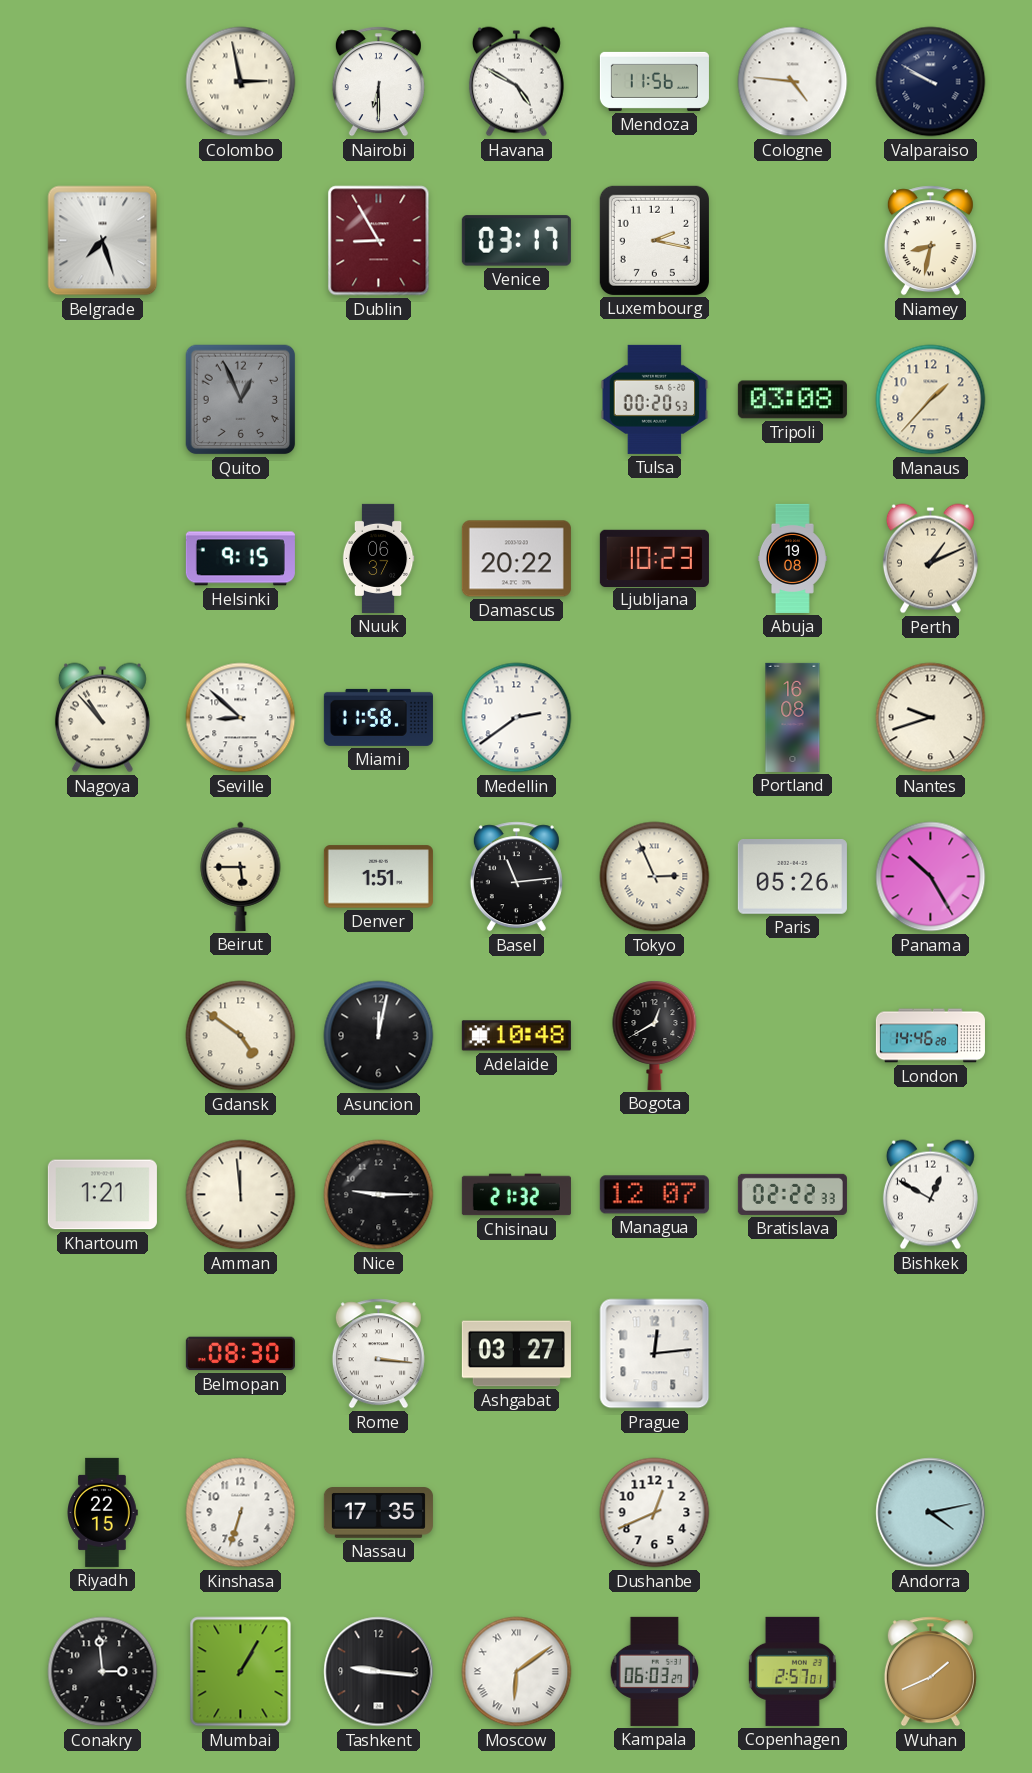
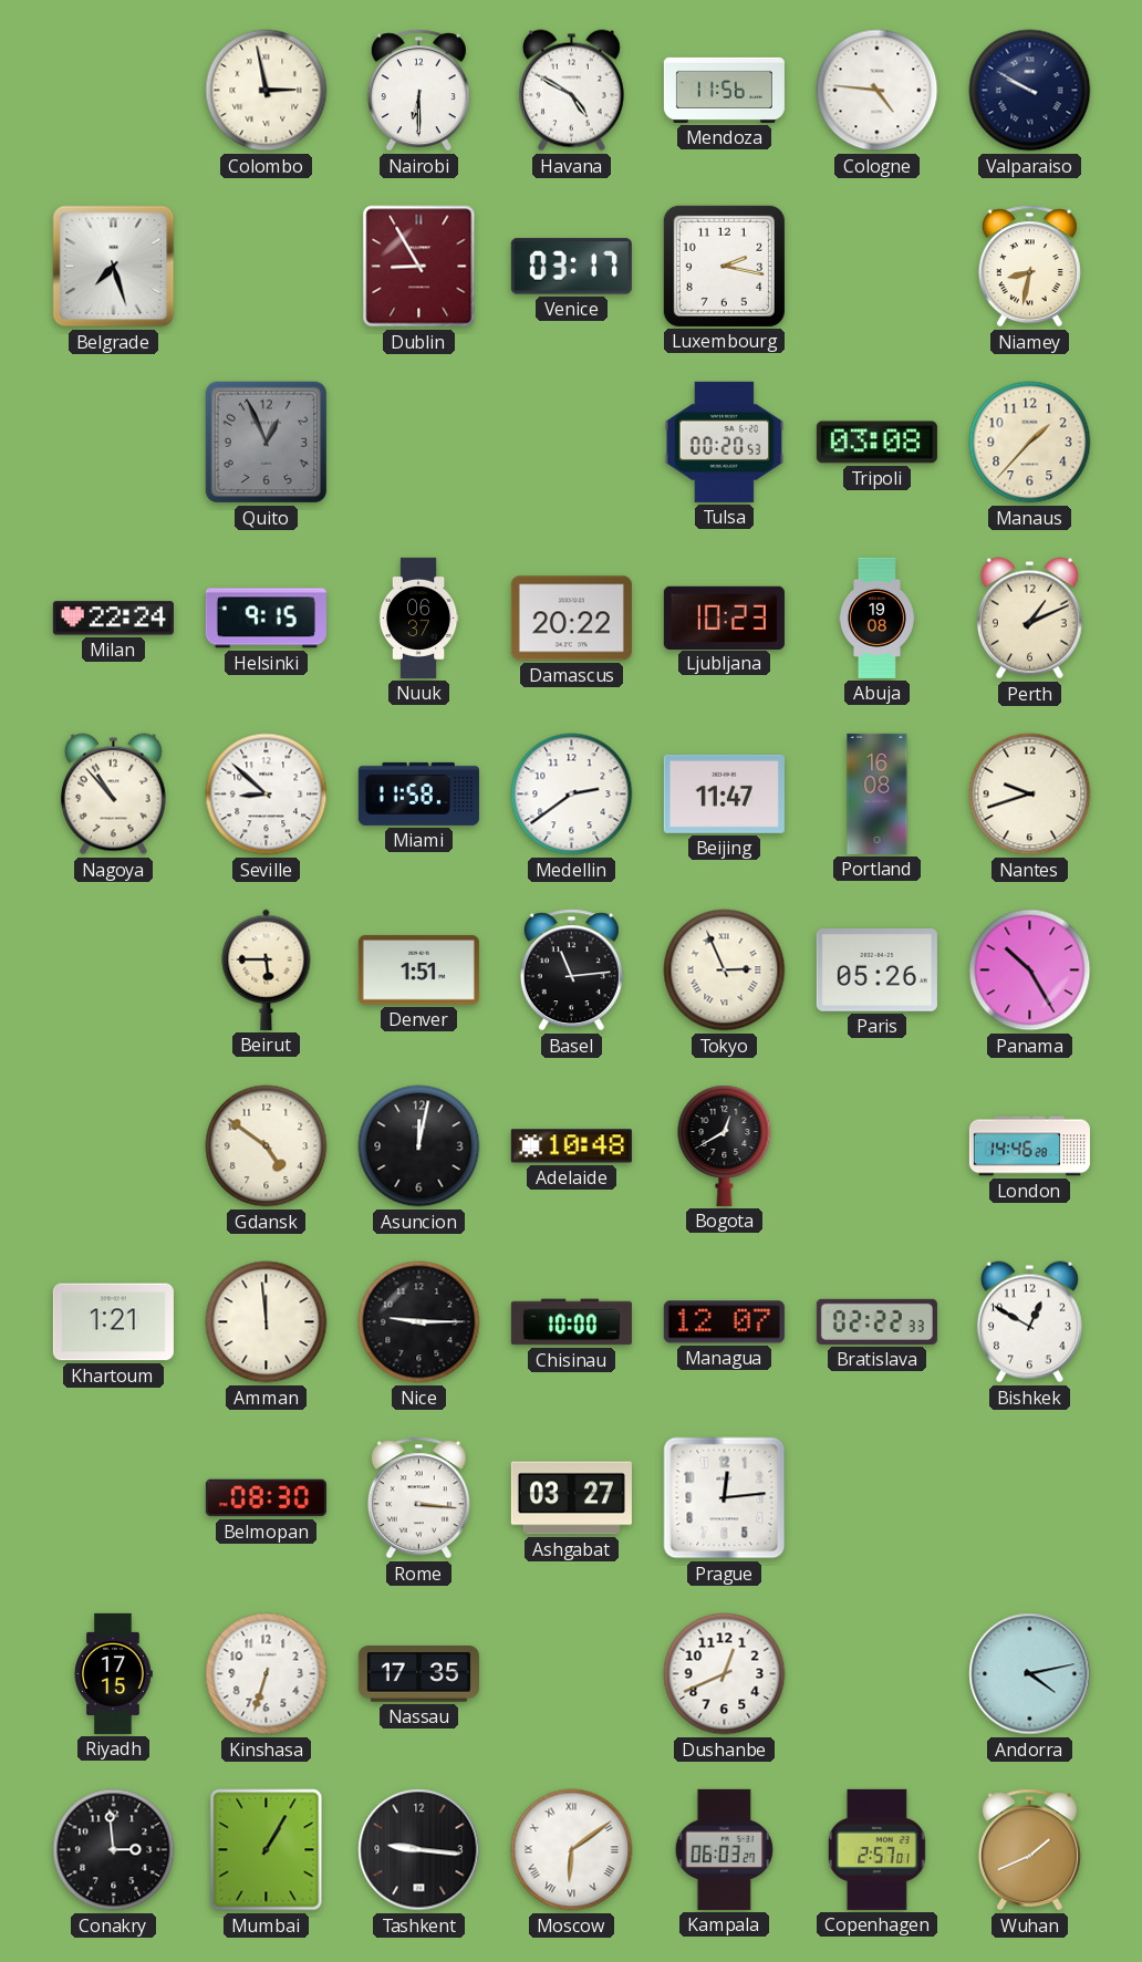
Milan: none -> 22:24 (113, 619)
Beijing: none -> 11:47 (724, 793)
Chisinau: 21:32 -> 10:00 (571, 1322)
Riyadh: 22:15 -> 17:15 (113, 1673)
